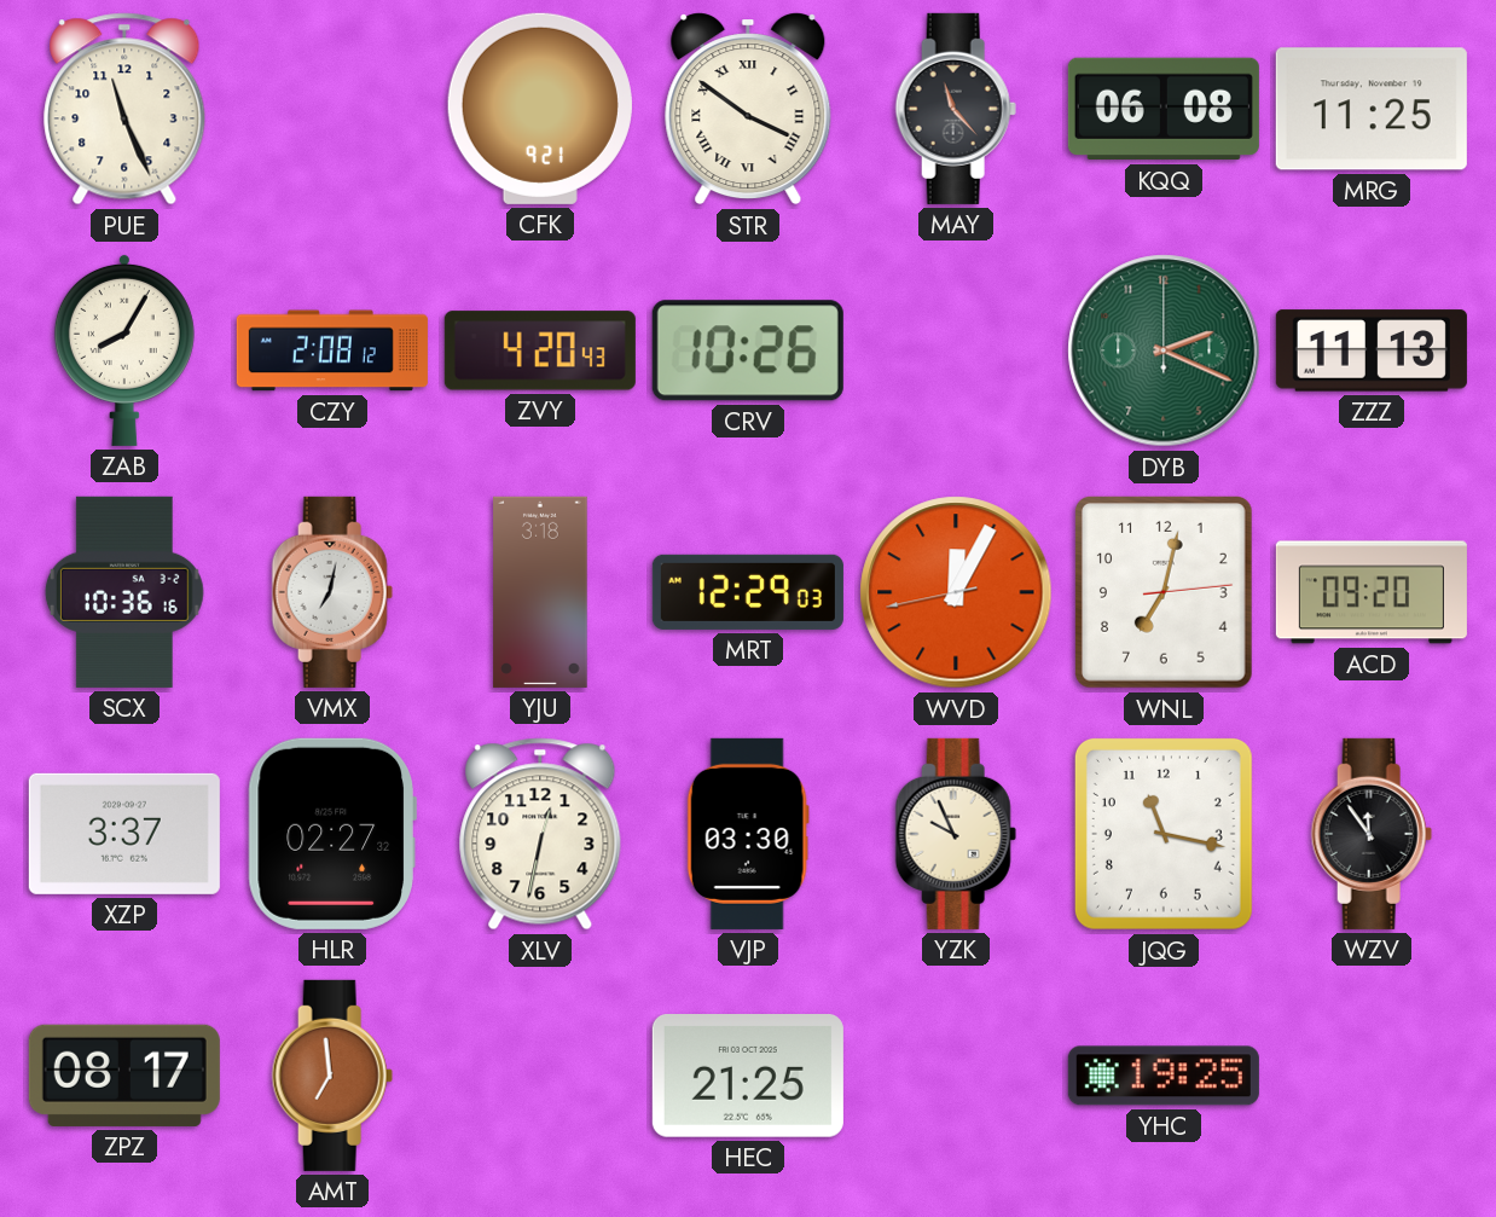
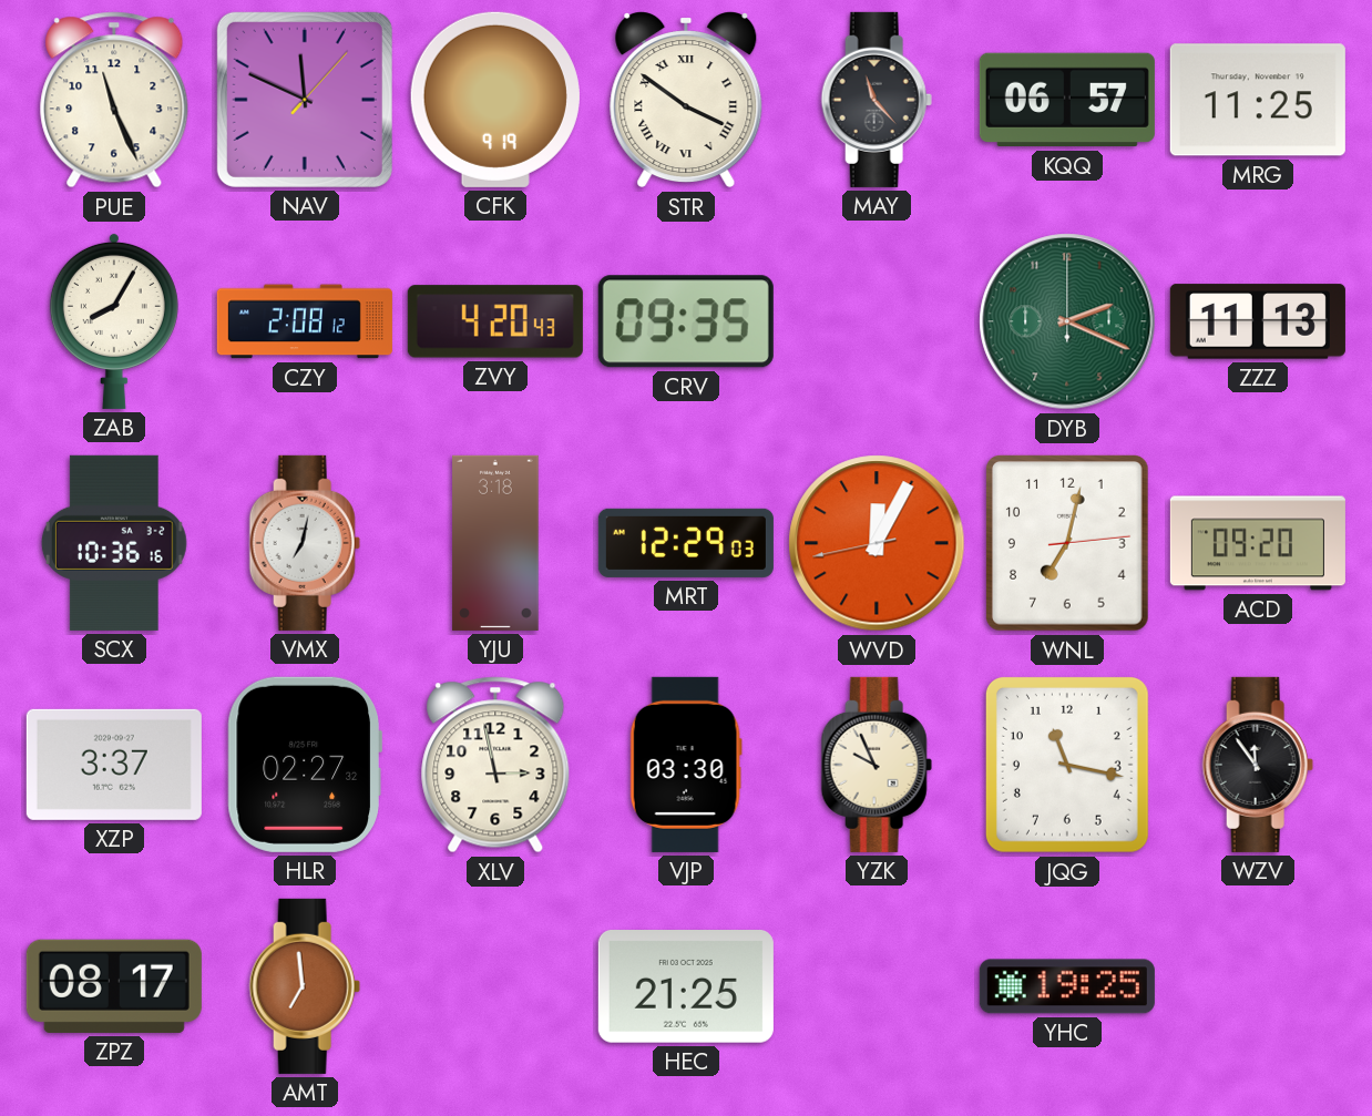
NAV: none -> 11:49 (305, 100)
CFK: 9:21 -> 9:19 (495, 100)
KQQ: 06:08 -> 06:57 (1067, 100)
CRV: 10:26 -> 09:35 (686, 321)
XLV: 12:32 -> 2:58 (495, 765)
